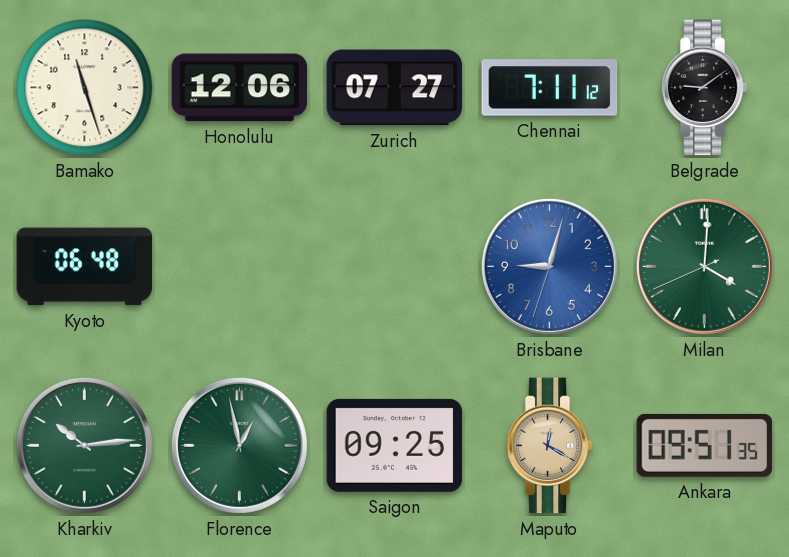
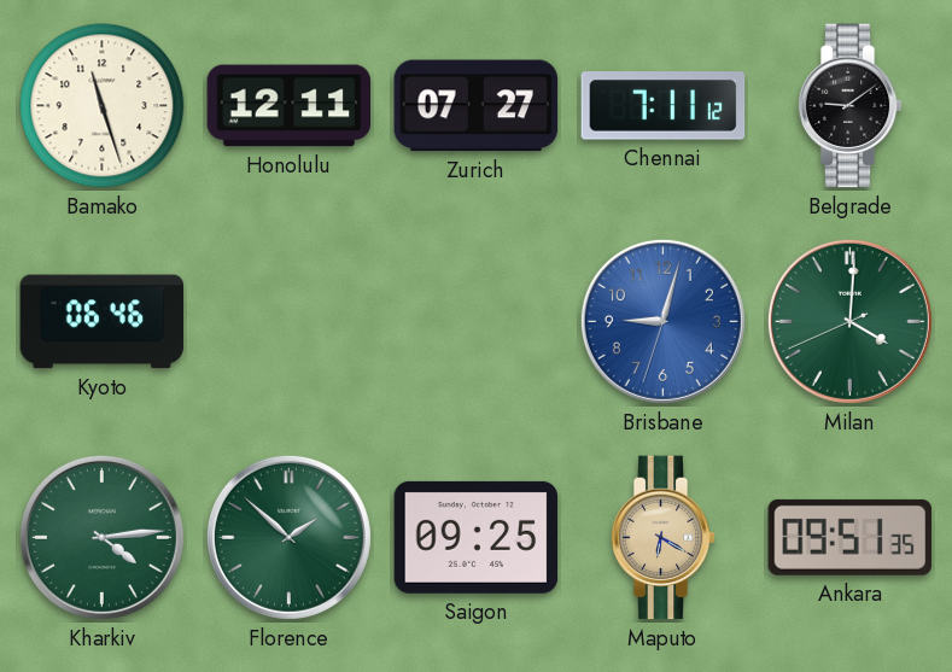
Honolulu: 12:06 -> 12:11 (290, 106)
Kyoto: 06:48 -> 06:46 (103, 322)
Kharkiv: 10:14 -> 4:14 (101, 537)
Florence: 12:58 -> 1:52 (288, 537)
Maputo: 12:20 -> 6:20 (662, 538)
